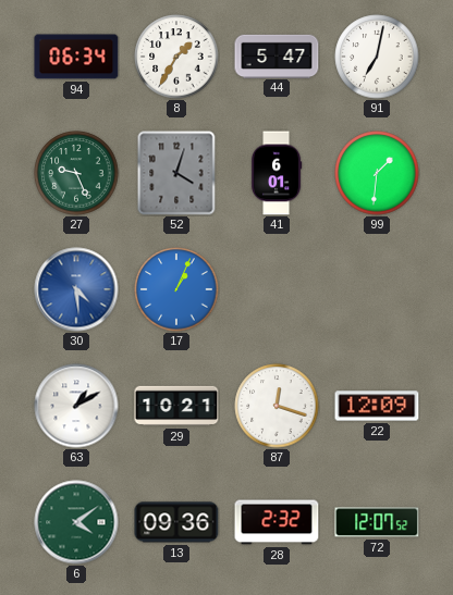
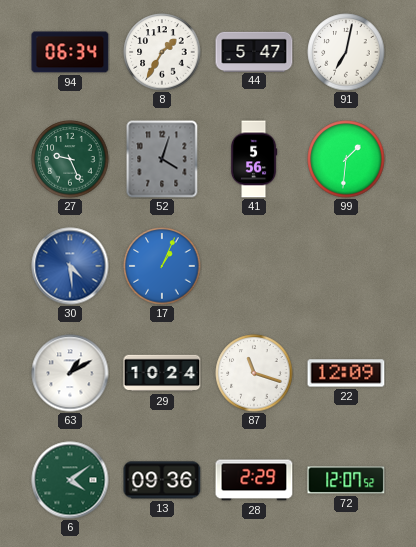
41: 6:01 -> 5:56 (254, 159)
29: 10:21 -> 10:24 (162, 373)
87: 12:18 -> 11:18 (254, 373)
28: 2:32 -> 2:29 (254, 480)
